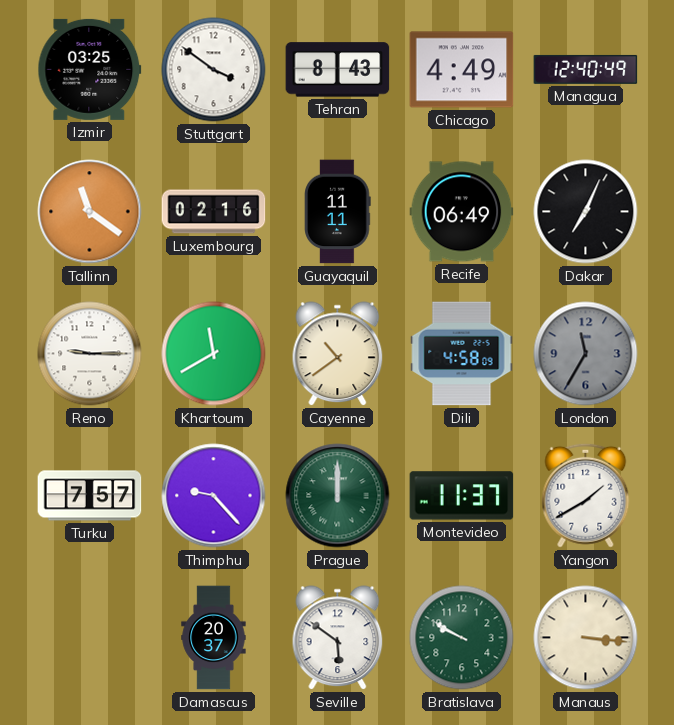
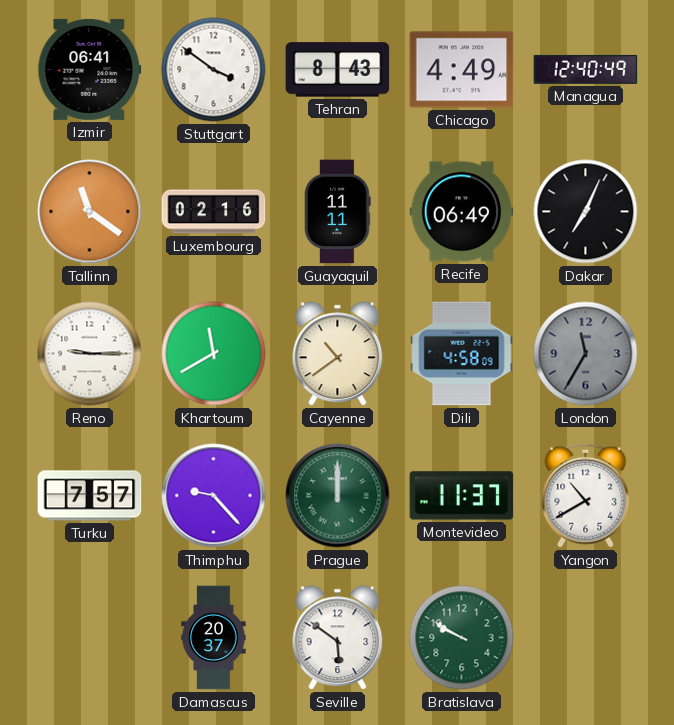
Izmir: 03:25 -> 06:41 (90, 69)
Yangon: 1:40 -> 10:40 (586, 495)
Manaus: 3:16 -> none (586, 638)
